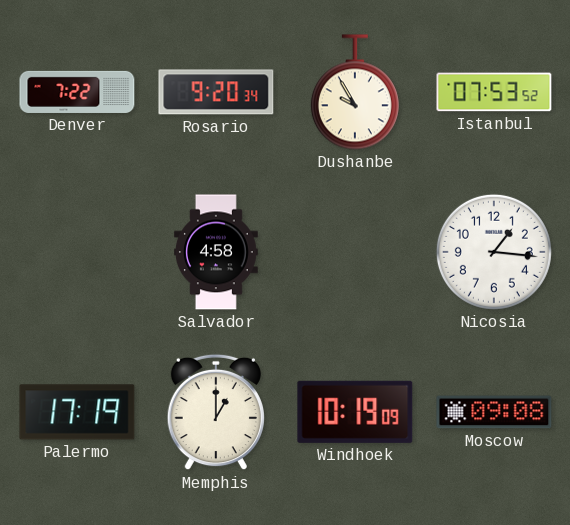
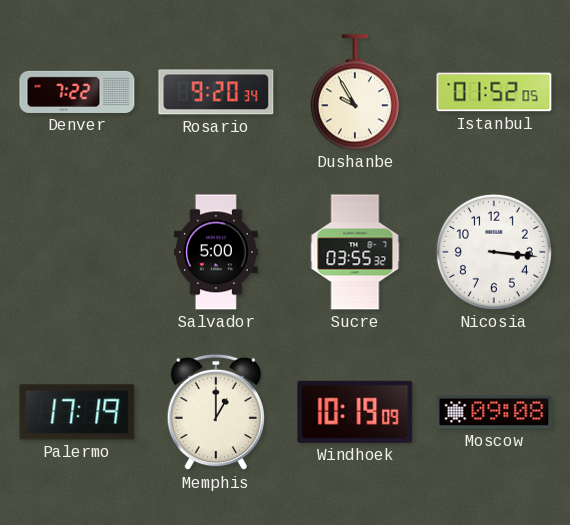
Istanbul: 07:53 -> 01:52 (494, 92)
Salvador: 4:58 -> 5:00 (216, 252)
Sucre: none -> 03:55 (355, 252)
Nicosia: 1:16 -> 3:16 (494, 252)
